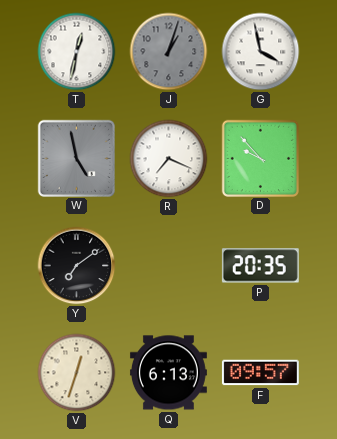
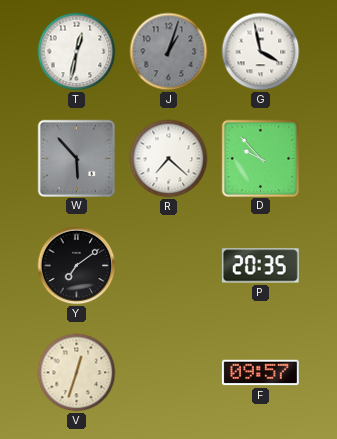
W: 4:58 -> 5:53 (76, 158)
R: 7:19 -> 7:22 (169, 159)
Q: 6:13 -> none (168, 373)
